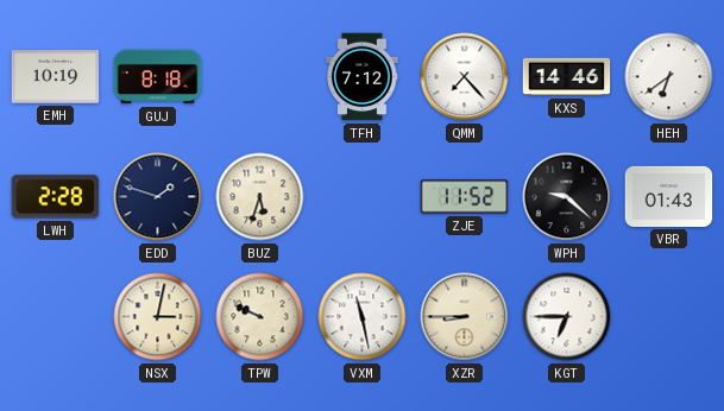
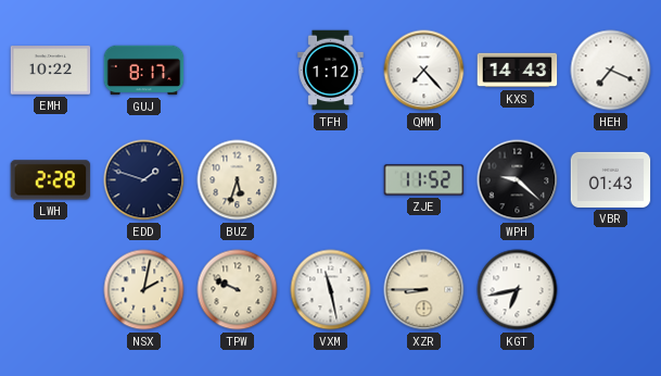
EMH: 10:19 -> 10:22 (51, 71)
GUJ: 8:18 -> 8:17 (144, 71)
TFH: 7:12 -> 1:12 (331, 71)
KXS: 14:46 -> 14:43 (518, 71)
HEH: 6:39 -> 7:19 (611, 71)
NSX: 3:02 -> 2:02 (144, 290)
KGT: 6:45 -> 6:43 (518, 290)
